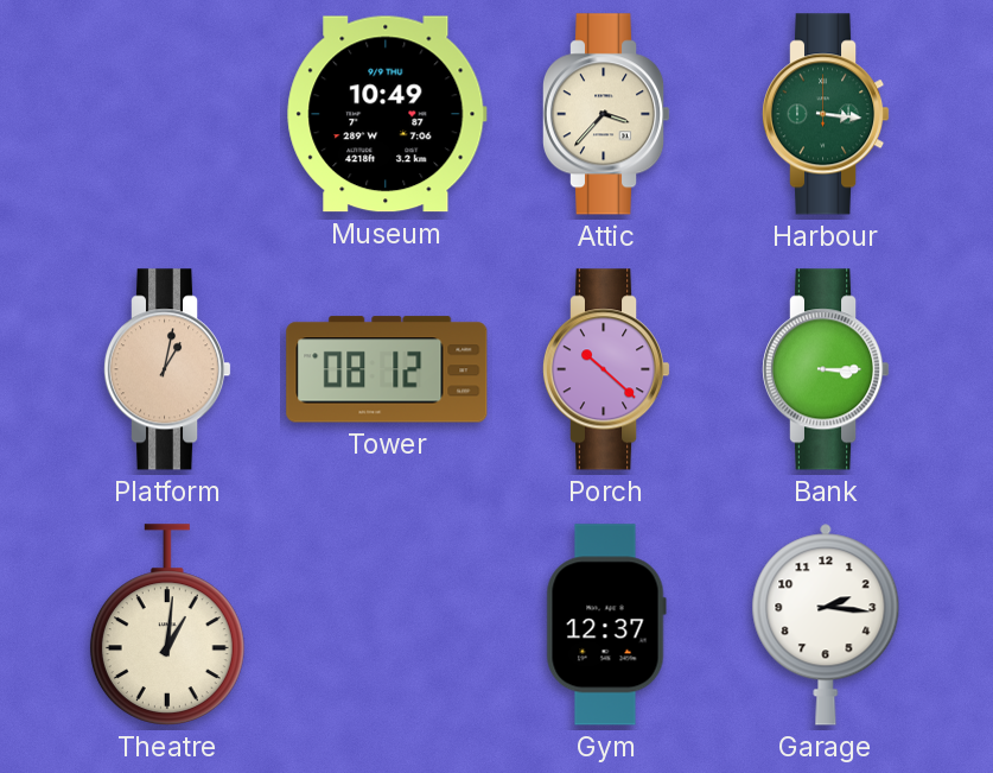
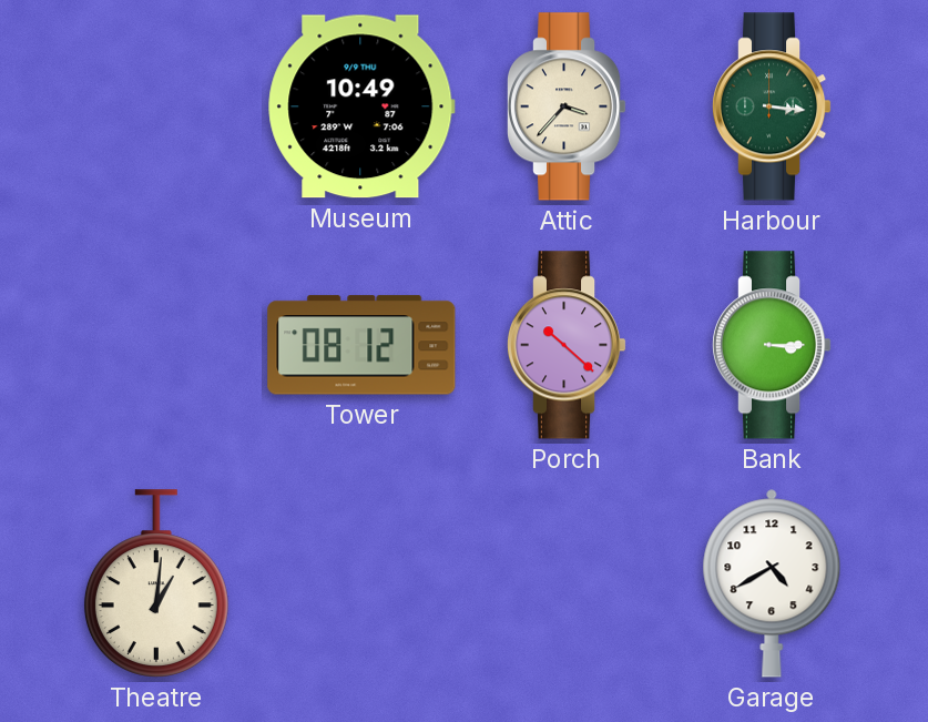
Platform: 1:02 -> none (167, 369)
Gym: 12:37 -> none (606, 625)
Garage: 2:16 -> 4:40 (772, 583)
